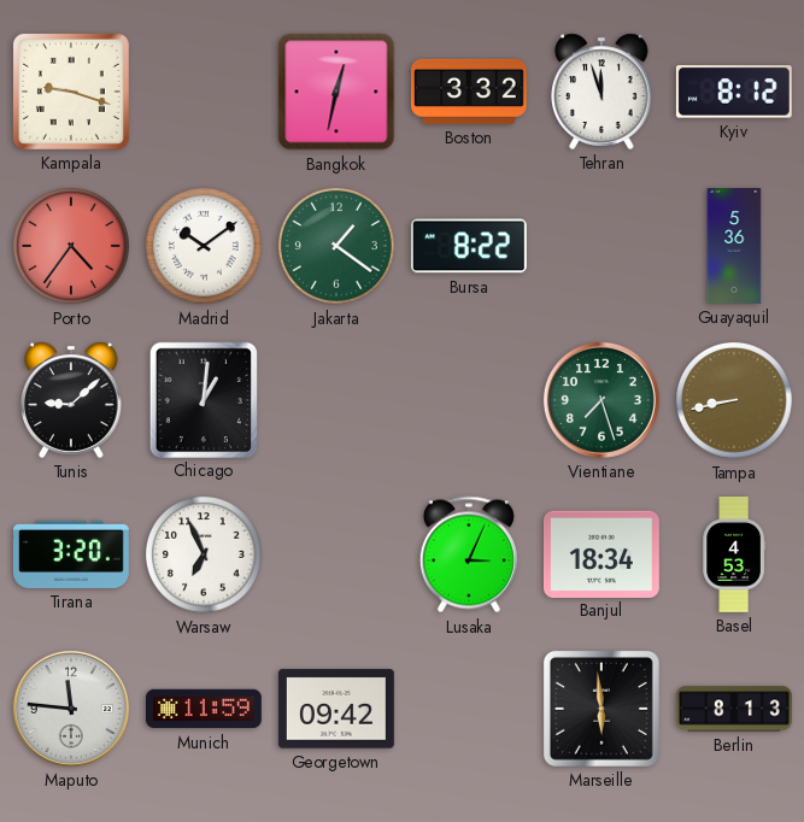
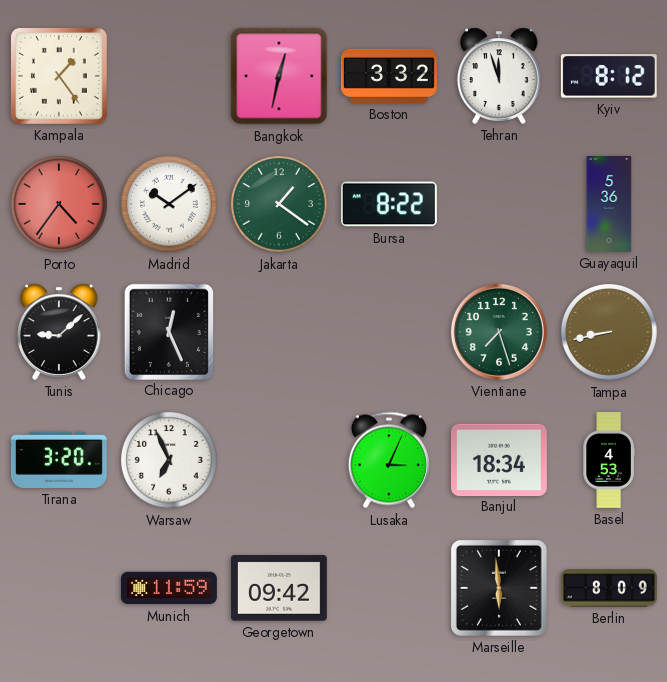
Kampala: 9:18 -> 1:24 (59, 76)
Chicago: 1:01 -> 12:26 (168, 331)
Maputo: 11:46 -> none (71, 709)
Berlin: 8:13 -> 8:09 (609, 588)
